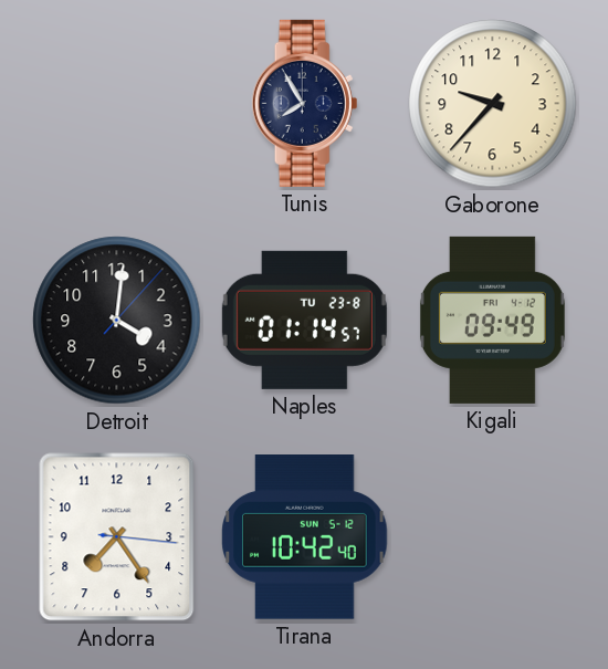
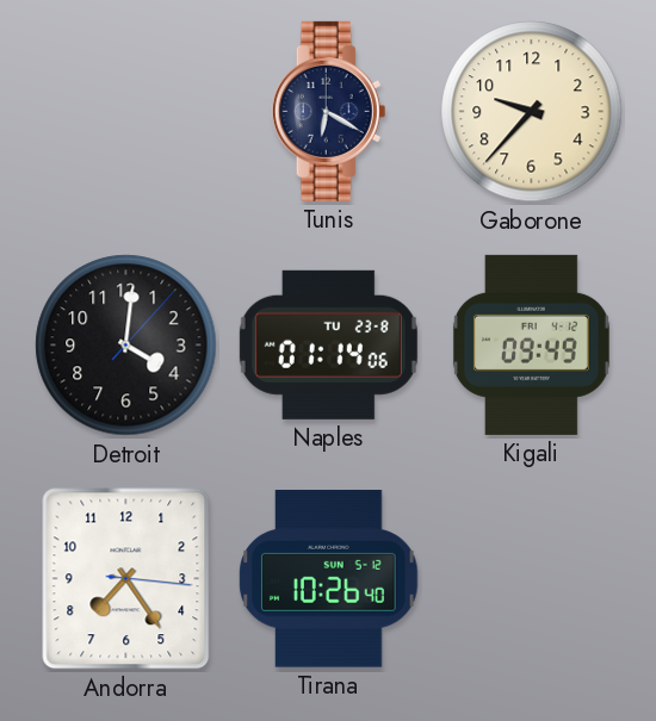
Tunis: 7:55 -> 6:20 (329, 111)
Naples: 01:14:57 -> 01:14:06 (328, 344)
Tirana: 10:42 -> 10:26 (329, 579)
